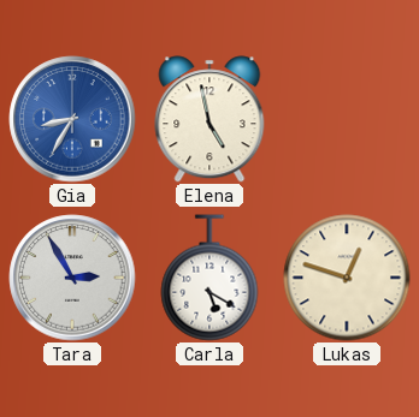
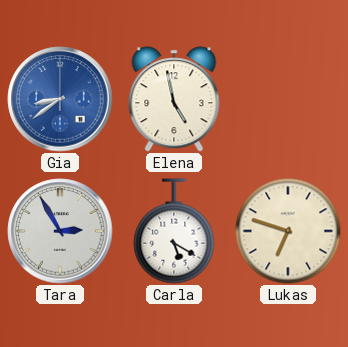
Gia: 8:35 -> 8:39 (60, 99)
Lukas: 12:48 -> 6:48 (288, 231)
